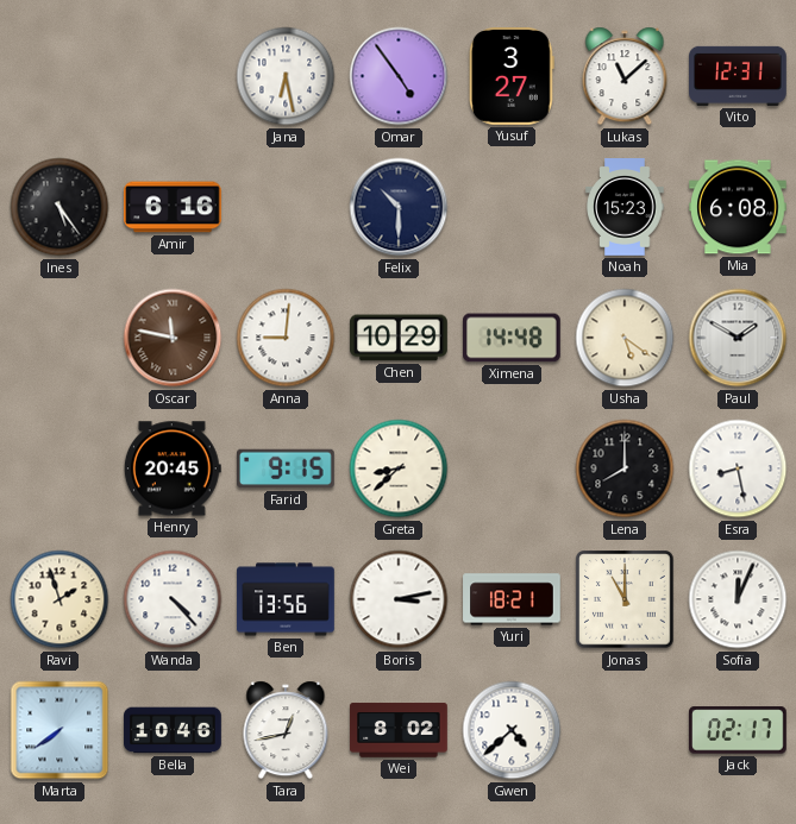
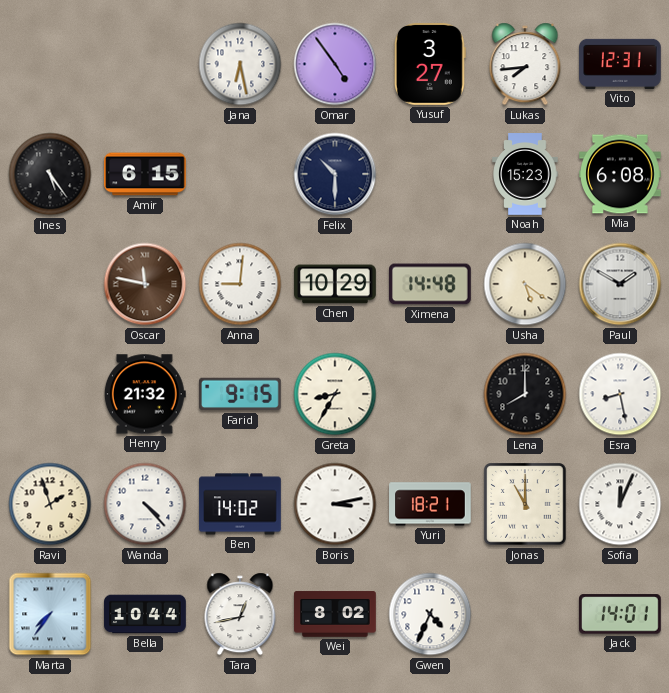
Lukas: 11:08 -> 7:44 (525, 64)
Amir: 6:16 -> 6:15 (145, 174)
Henry: 20:45 -> 21:32 (145, 394)
Greta: 8:38 -> 8:35 (335, 394)
Ben: 13:56 -> 14:02 (240, 504)
Marta: 7:39 -> 7:36 (50, 614)
Bella: 10:46 -> 10:44 (145, 614)
Gwen: 4:38 -> 4:34 (430, 614)
Jack: 02:17 -> 14:01 (621, 614)
